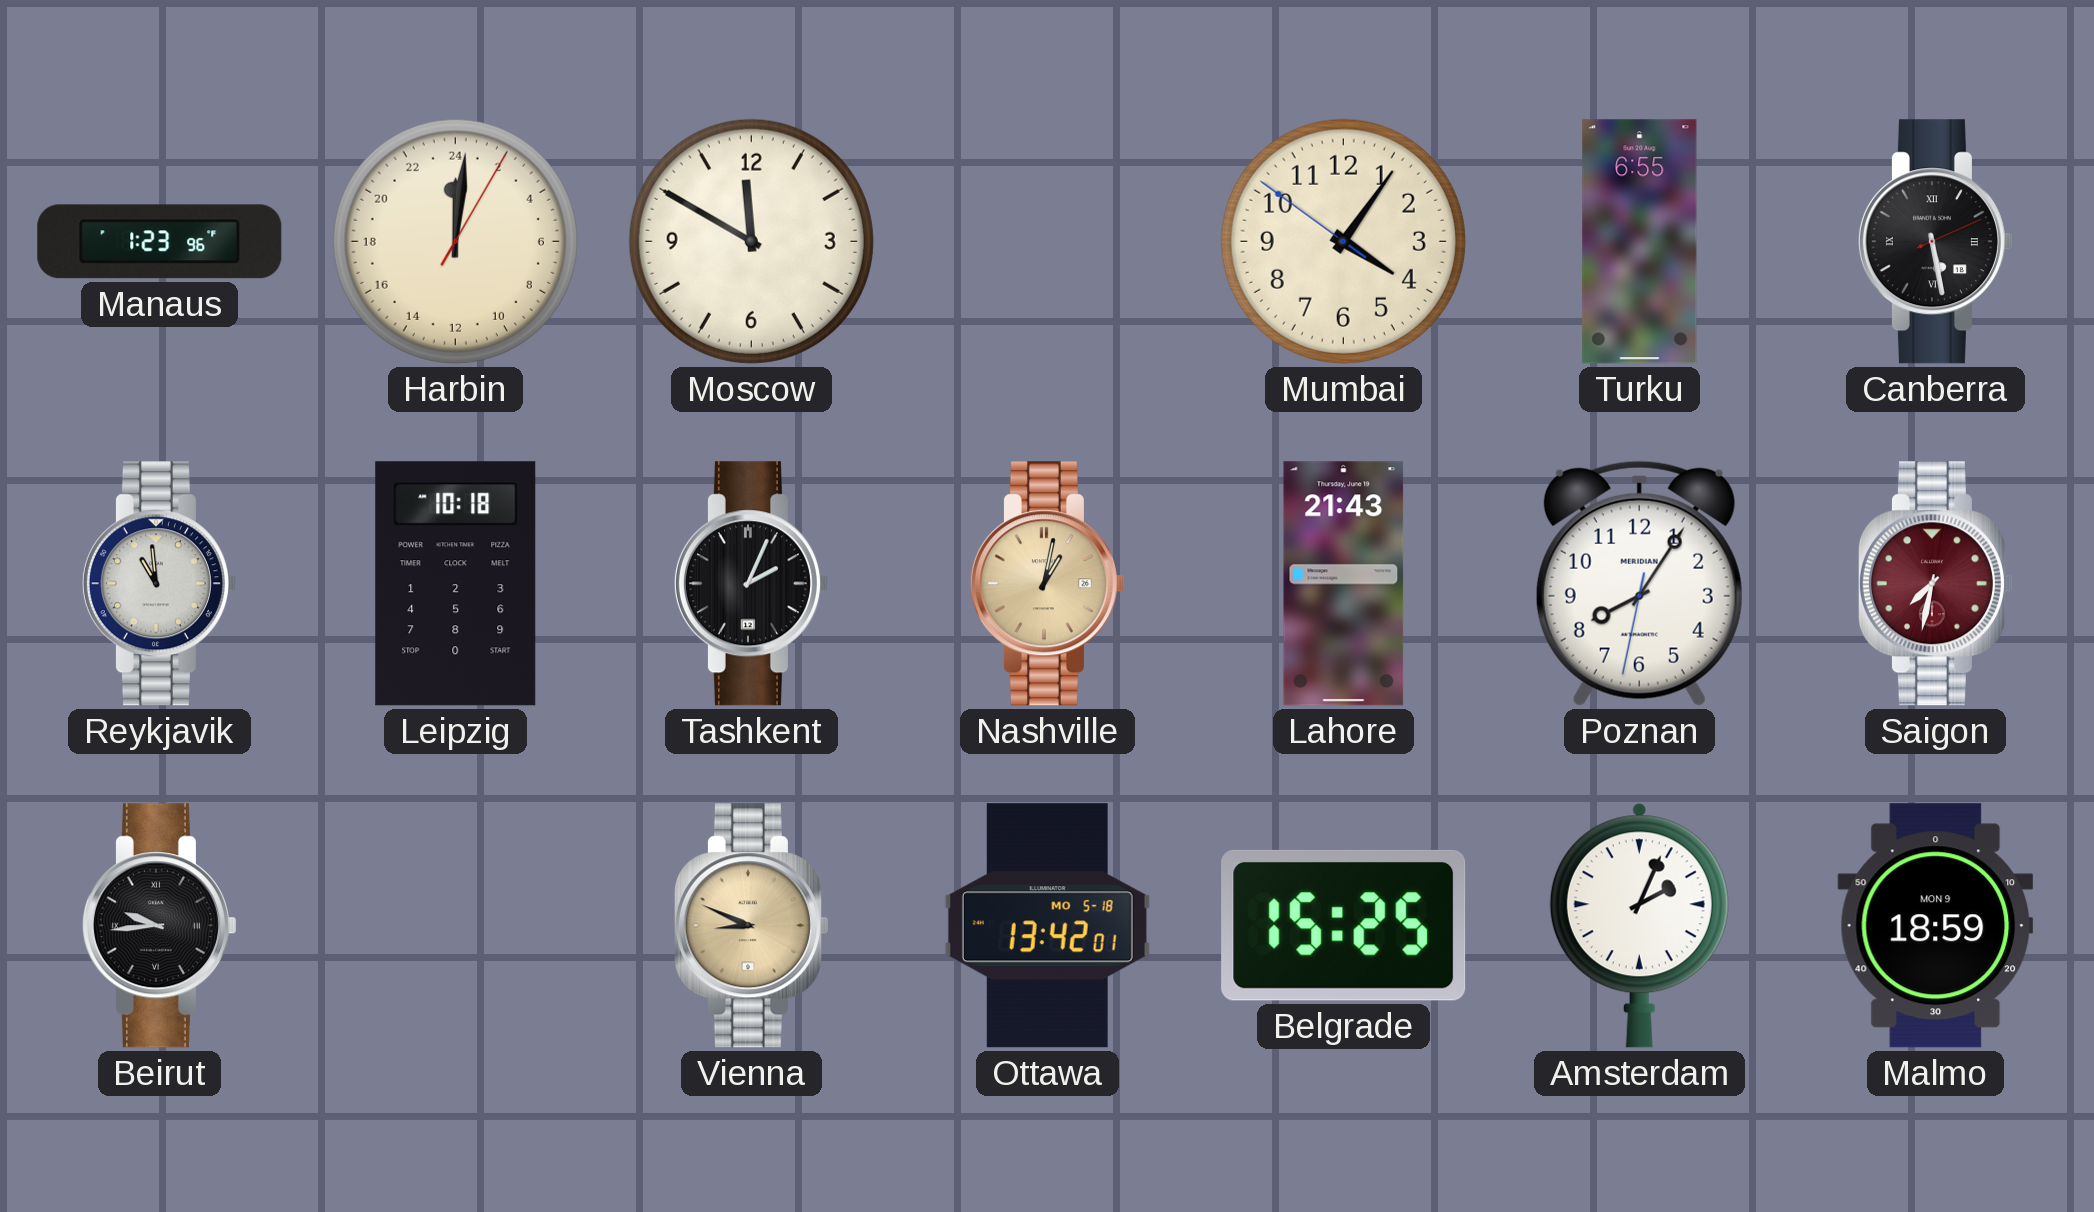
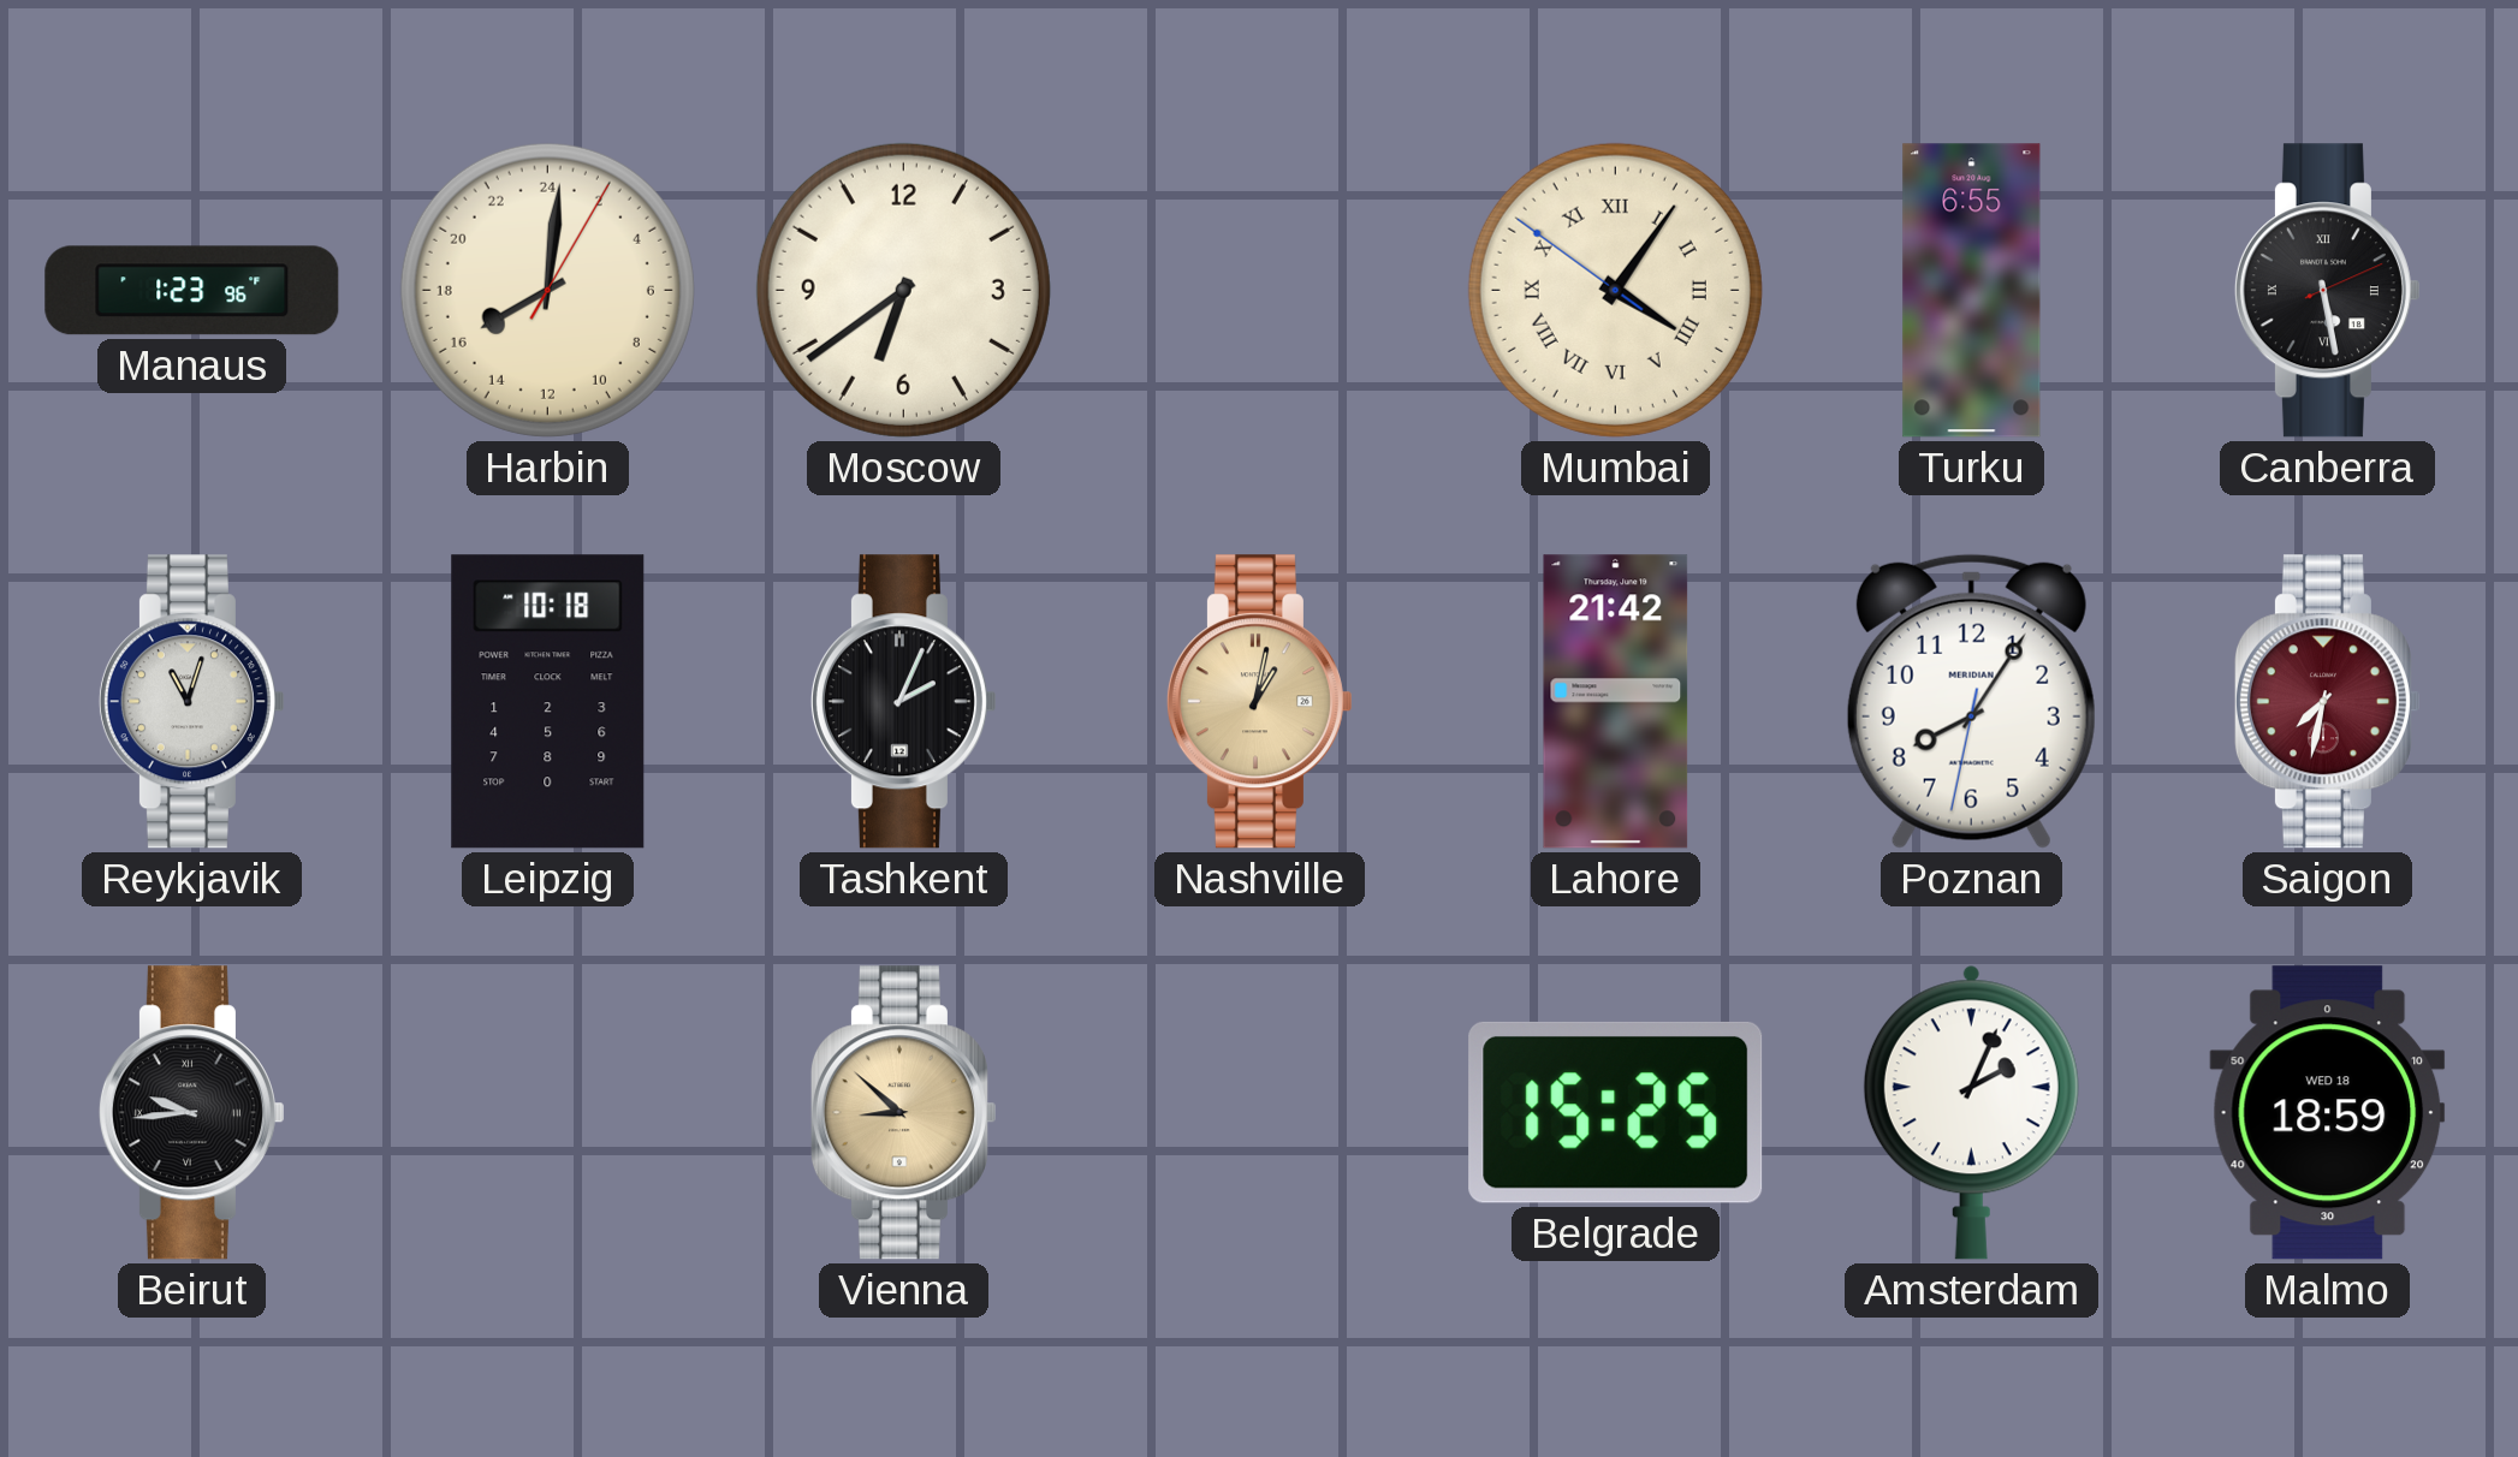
Harbin: 0:01 -> 16:01 (547, 290)
Moscow: 11:50 -> 6:39 (903, 290)
Mumbai numerals: Arabic -> Roman (1615, 290)
Reykjavik: 10:59 -> 11:03 (191, 702)
Lahore: 21:43 -> 21:42 (1616, 702)
Vienna: 8:49 -> 8:52 (903, 1113)
Ottawa: 13:42 -> none (1047, 926)
Malmo date: MON 9 -> WED 18 (2328, 1113)
